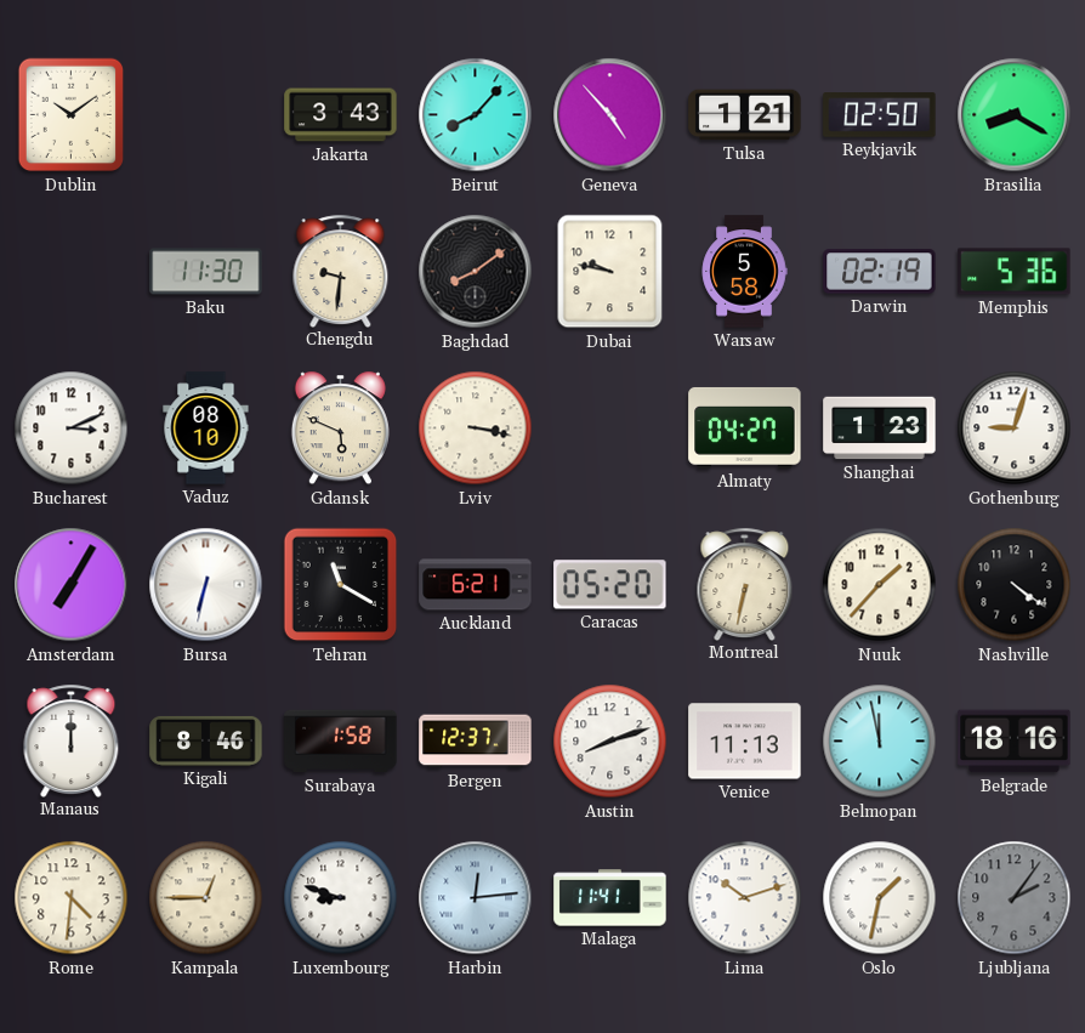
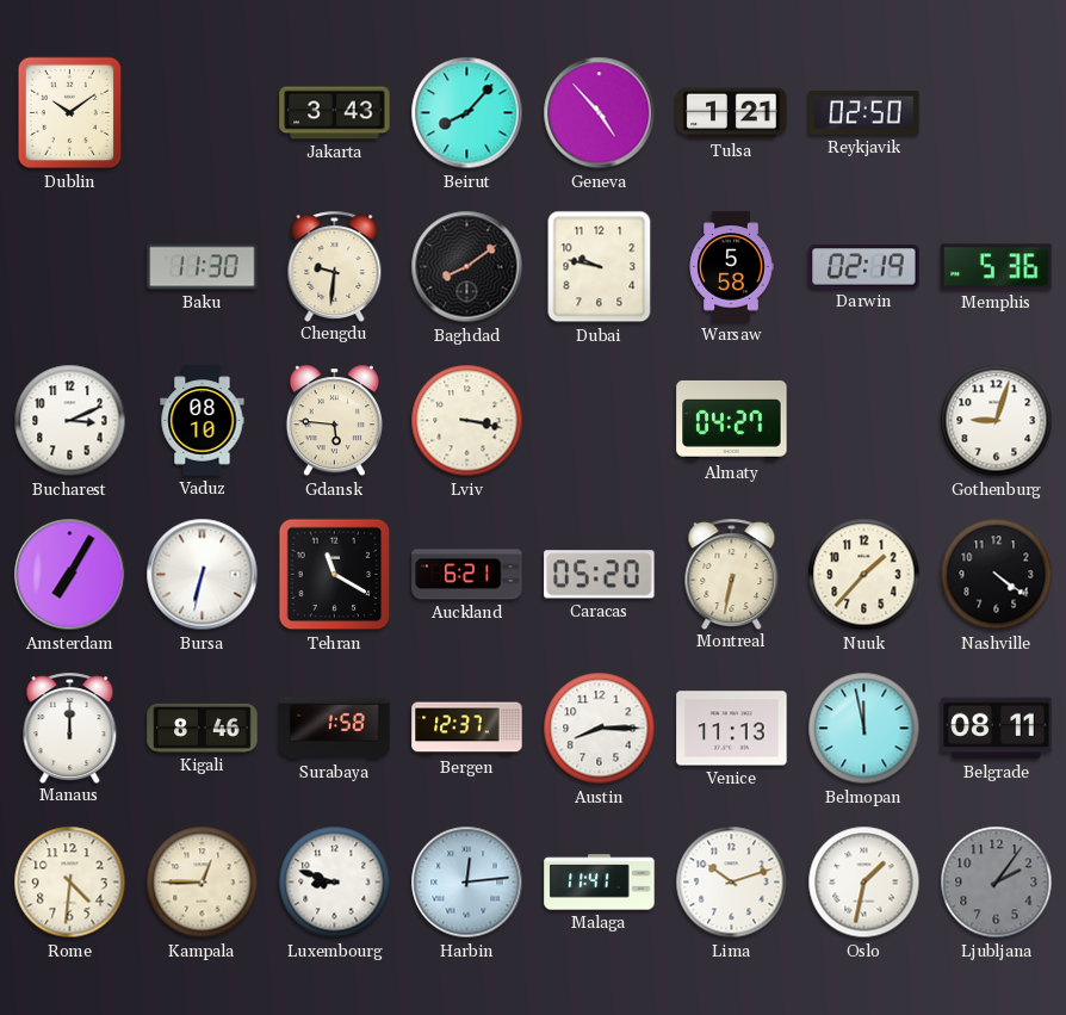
Brasilia: 8:20 -> none (1015, 115)
Gdansk: 5:49 -> 5:46 (334, 421)
Shanghai: 1:23 -> none (880, 428)
Austin: 8:12 -> 8:15 (600, 729)
Belgrade: 18:16 -> 08:11 (997, 729)
